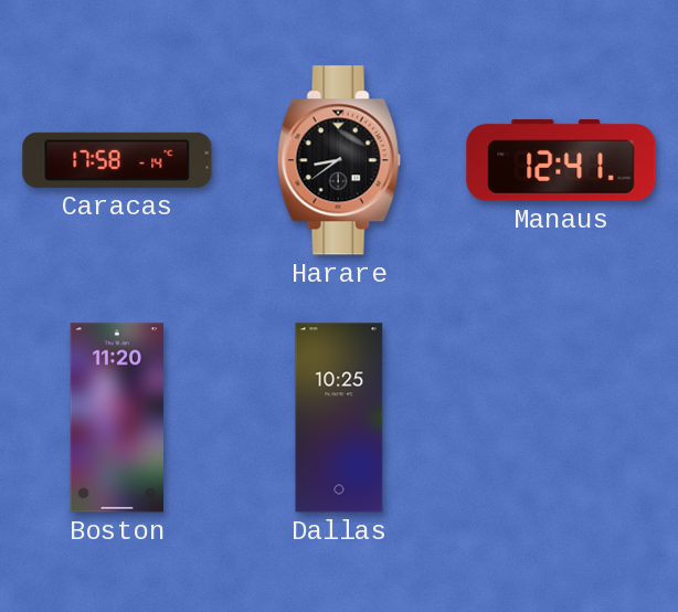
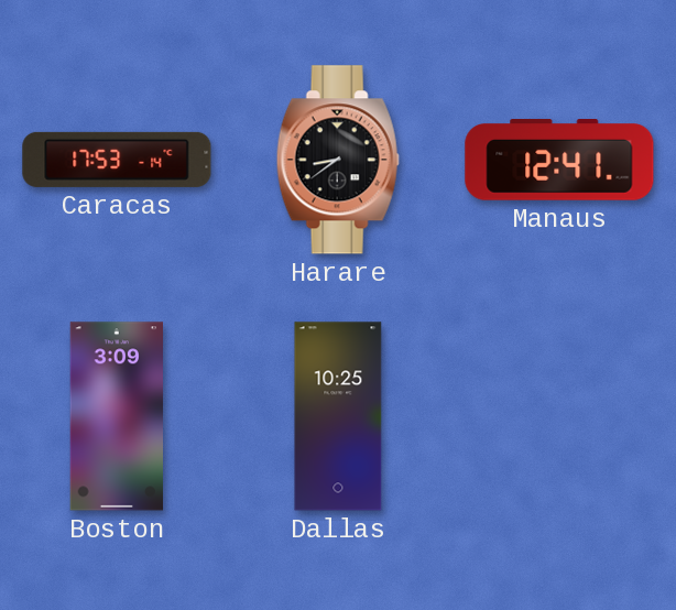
Caracas: 17:58 -> 17:53 (117, 160)
Boston: 11:20 -> 3:09 (117, 416)
